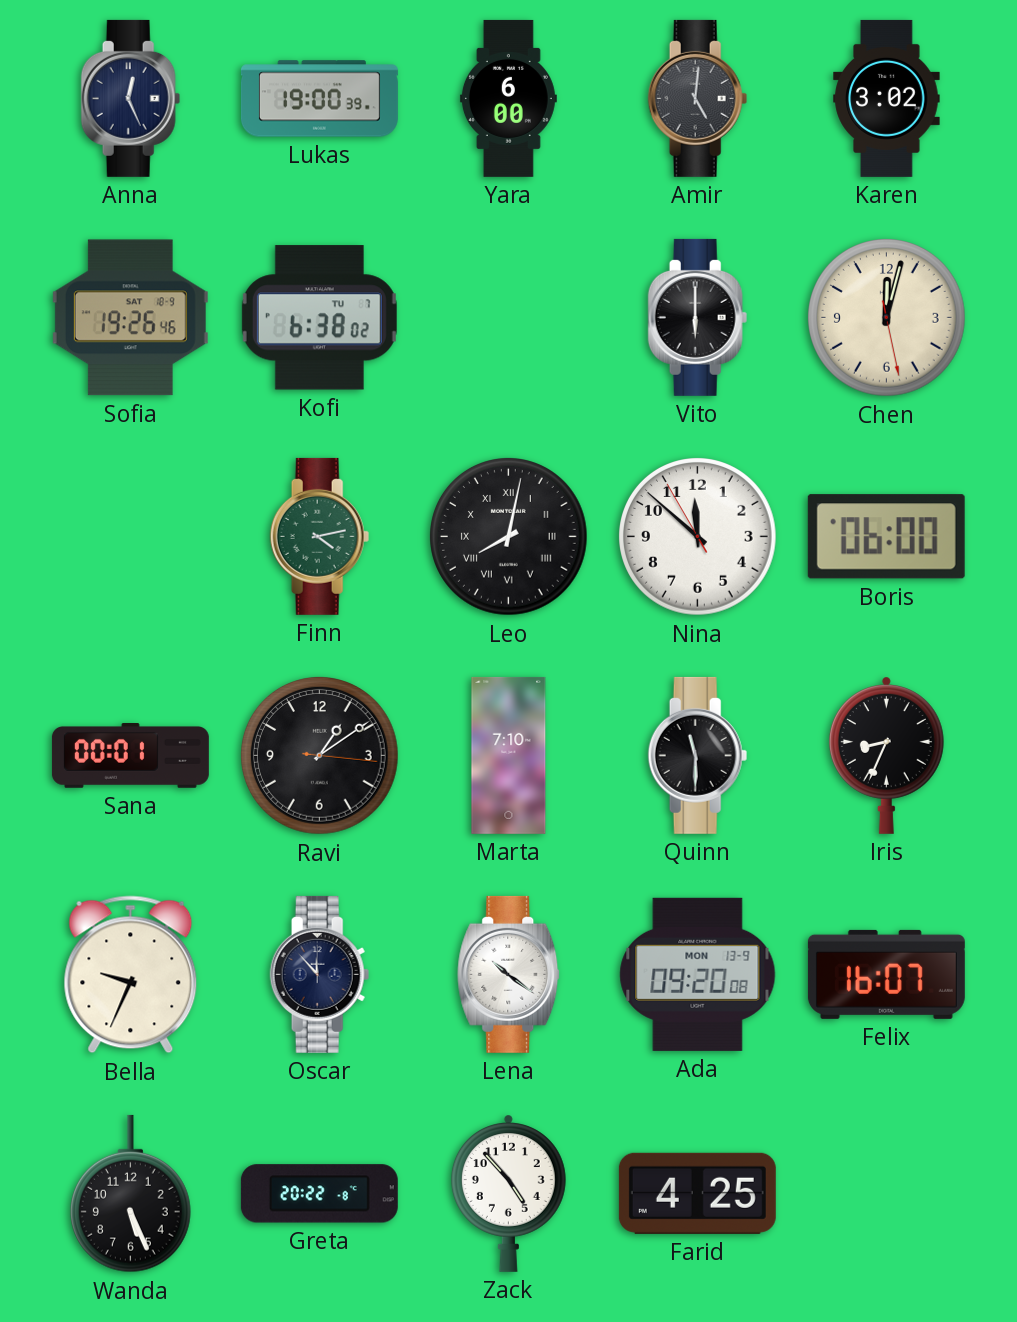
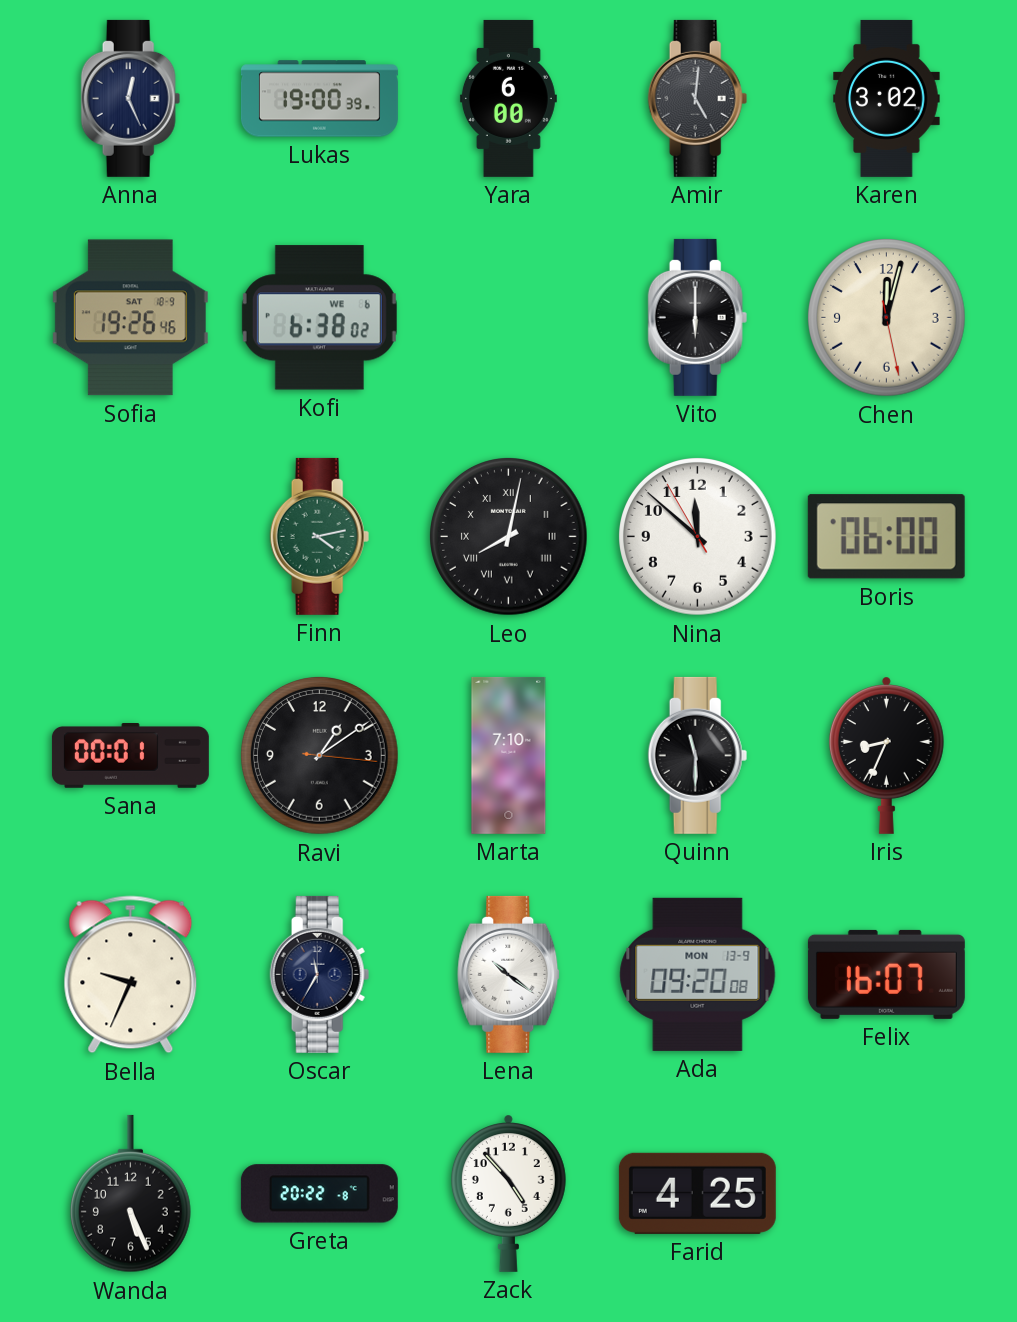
Kofi date: TU 7 -> WE 6 (319, 318)
Oscar: 11:53 -> 11:35 (320, 974)
